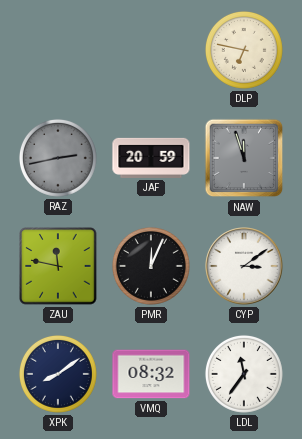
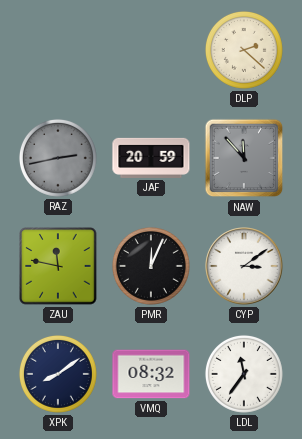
DLP: 6:47 -> 2:22 (244, 50)
NAW: 11:57 -> 11:53 (244, 158)
